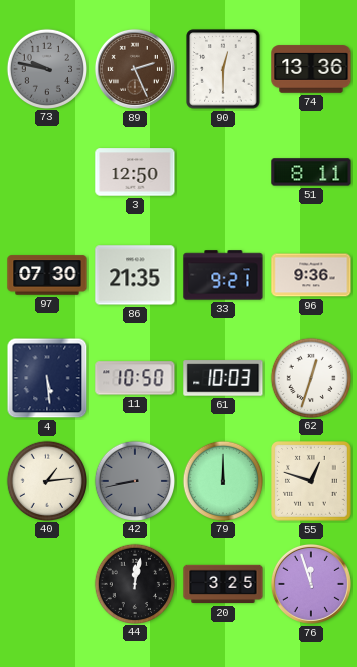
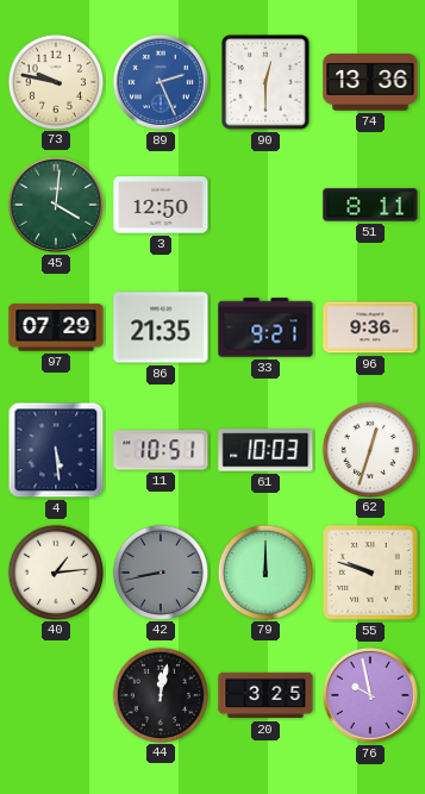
73 dial: grey -> cream (55, 81)
89 dial: brown -> blue (161, 82)
45: none -> 4:01 (56, 205)
97: 07:30 -> 07:29 (56, 327)
11: 10:50 -> 10:51 (161, 450)
55: 12:48 -> 9:48 (370, 573)
76: 11:57 -> 9:58 (370, 695)
